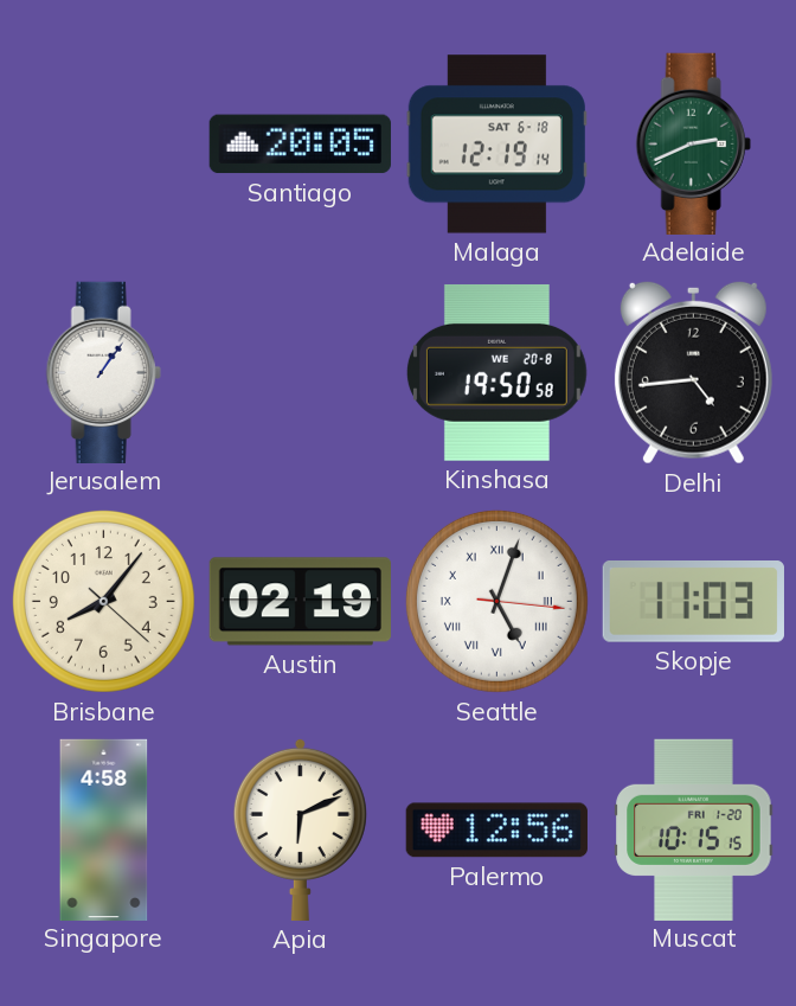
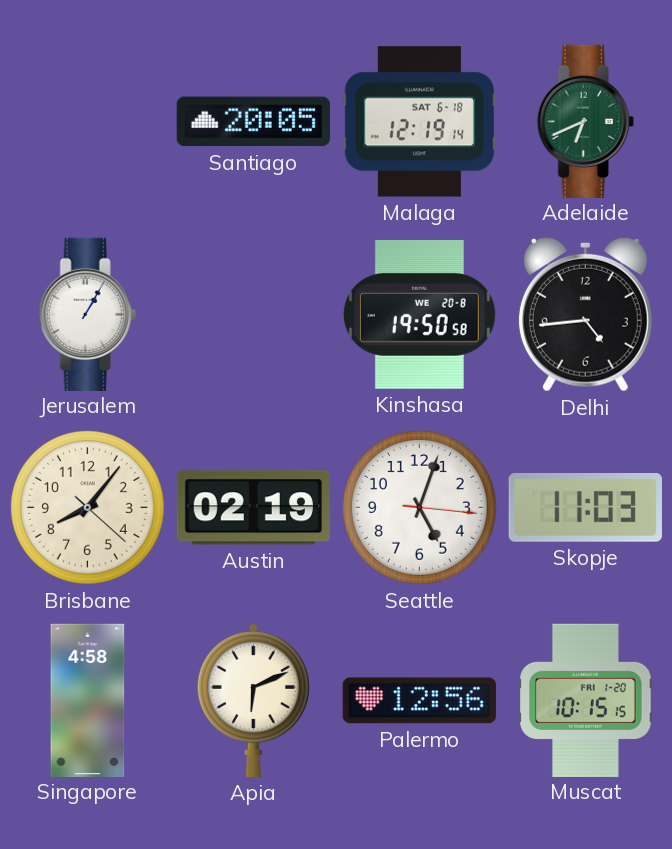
Adelaide: 2:41 -> 6:41 (585, 121)
Jerusalem: 1:06 -> 1:05 (87, 314)
Seattle numerals: Roman -> Arabic (419, 507)
